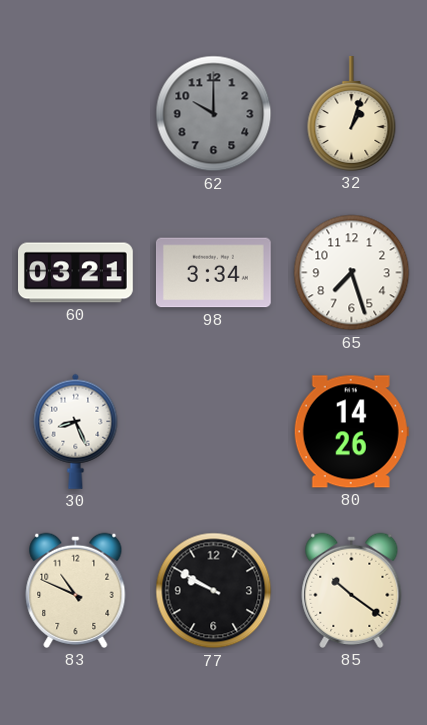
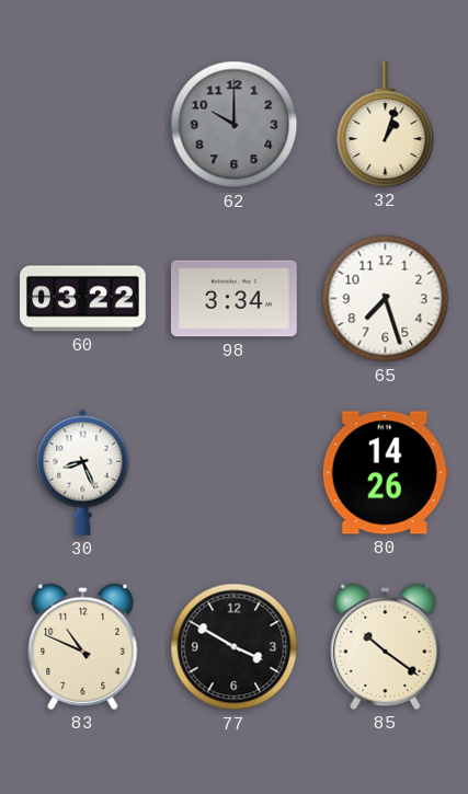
60: 03:21 -> 03:22 (83, 299)
77: 9:50 -> 3:50 (235, 647)
